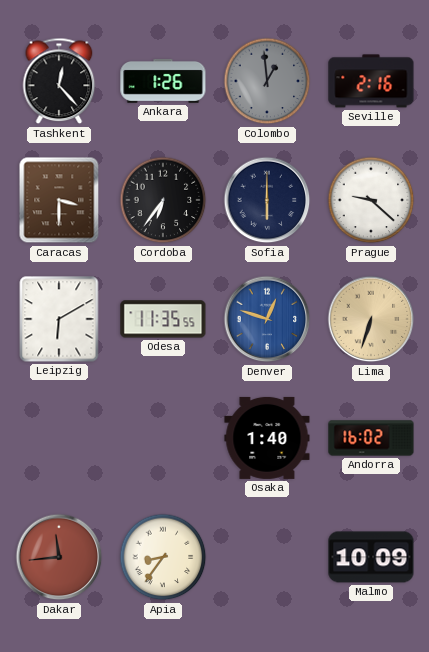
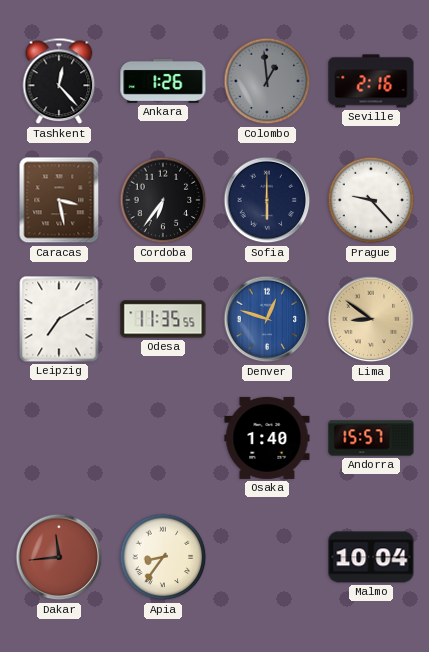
Caracas: 3:30 -> 3:28 (59, 200)
Prague: 9:22 -> 9:23 (371, 200)
Leipzig: 6:10 -> 7:10 (59, 319)
Lima: 6:33 -> 8:51 (371, 319)
Andorra: 16:02 -> 15:57 (371, 438)
Malmo: 10:09 -> 10:04 (371, 557)
